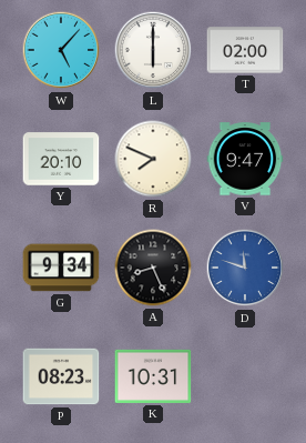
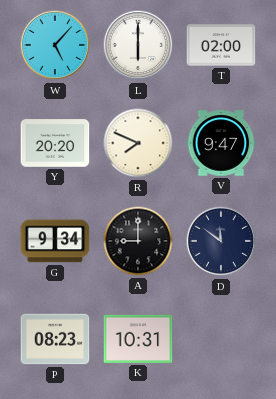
Y: 20:10 -> 20:20 (55, 143)
A: 8:26 -> 9:00 (138, 241)
D: 11:48 -> 11:51 (221, 241)
D dial: blue -> navy (221, 241)
